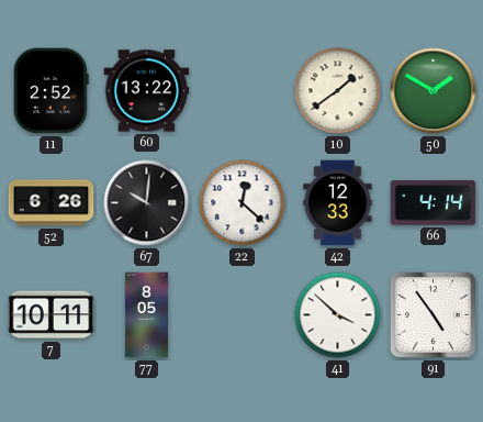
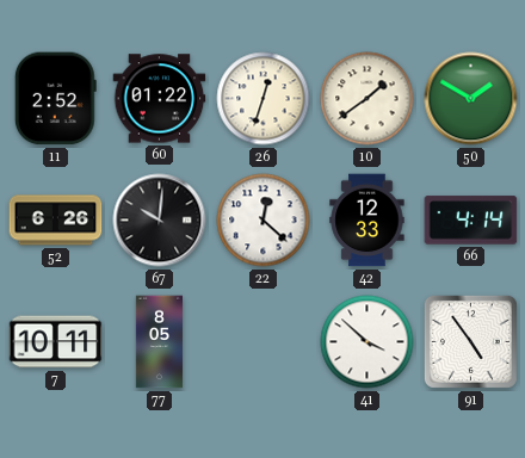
60: 13:22 -> 01:22 (160, 99)
26: none -> 12:33 (264, 99)
